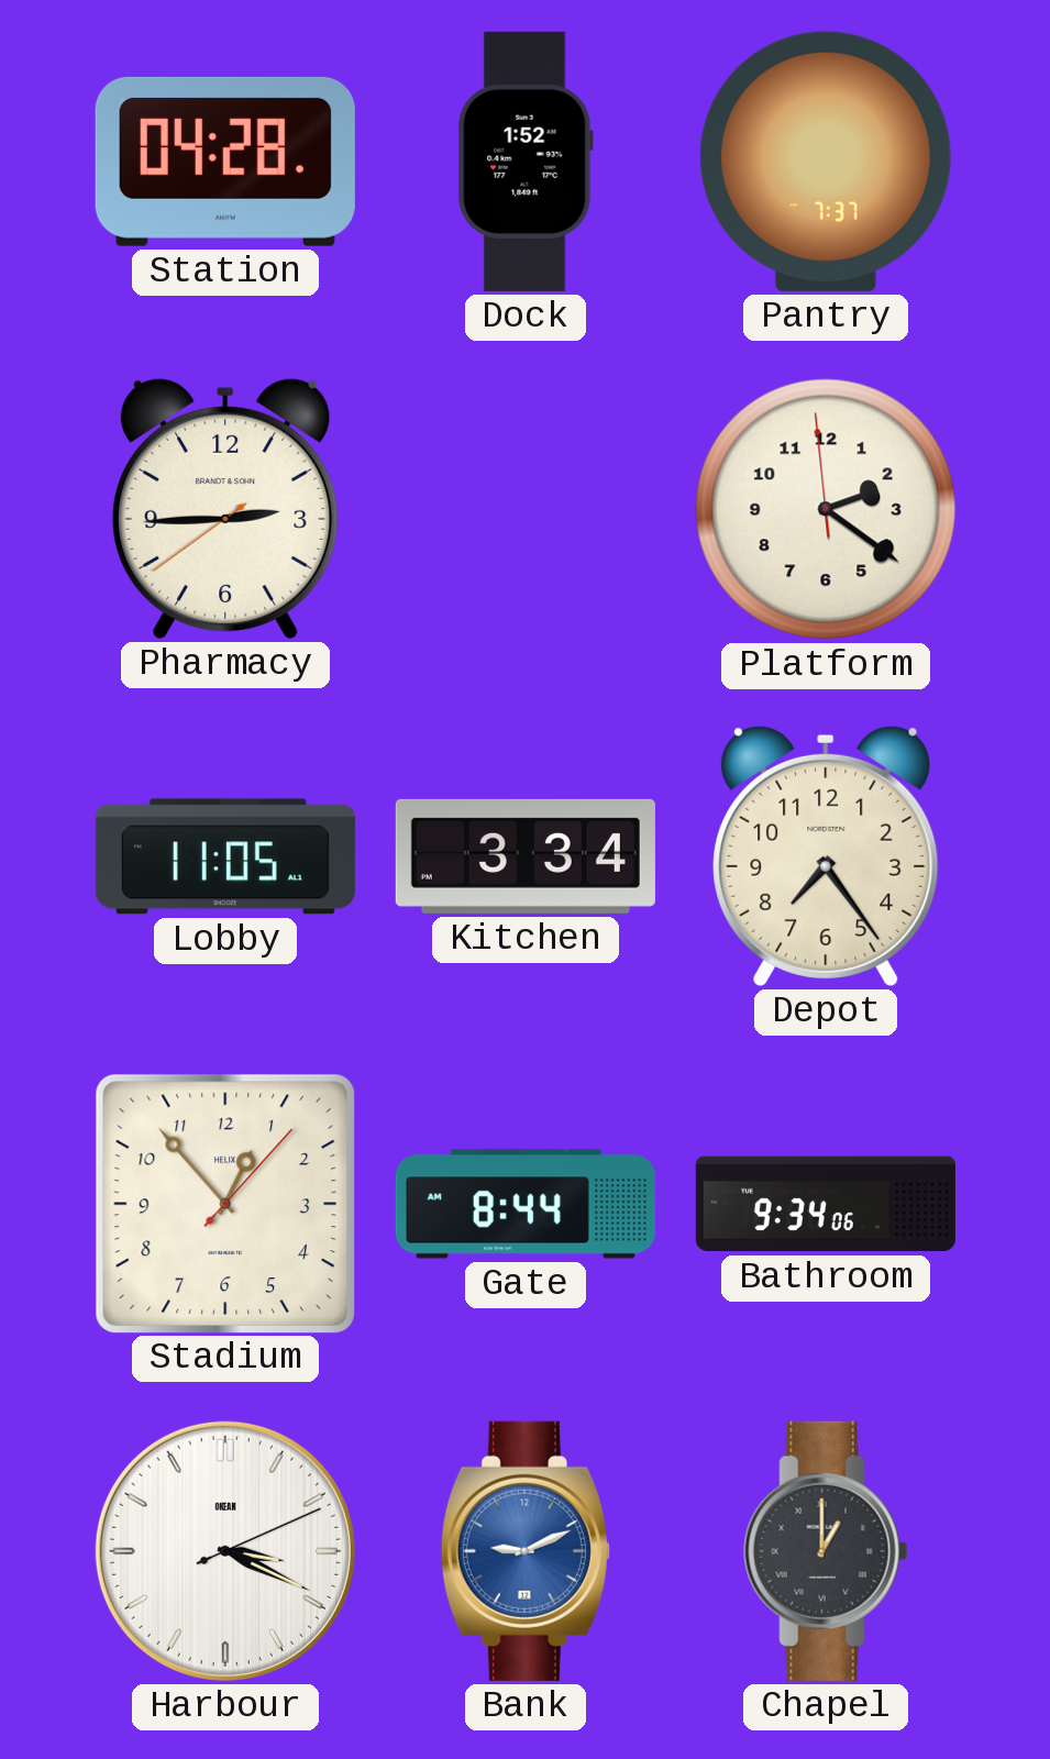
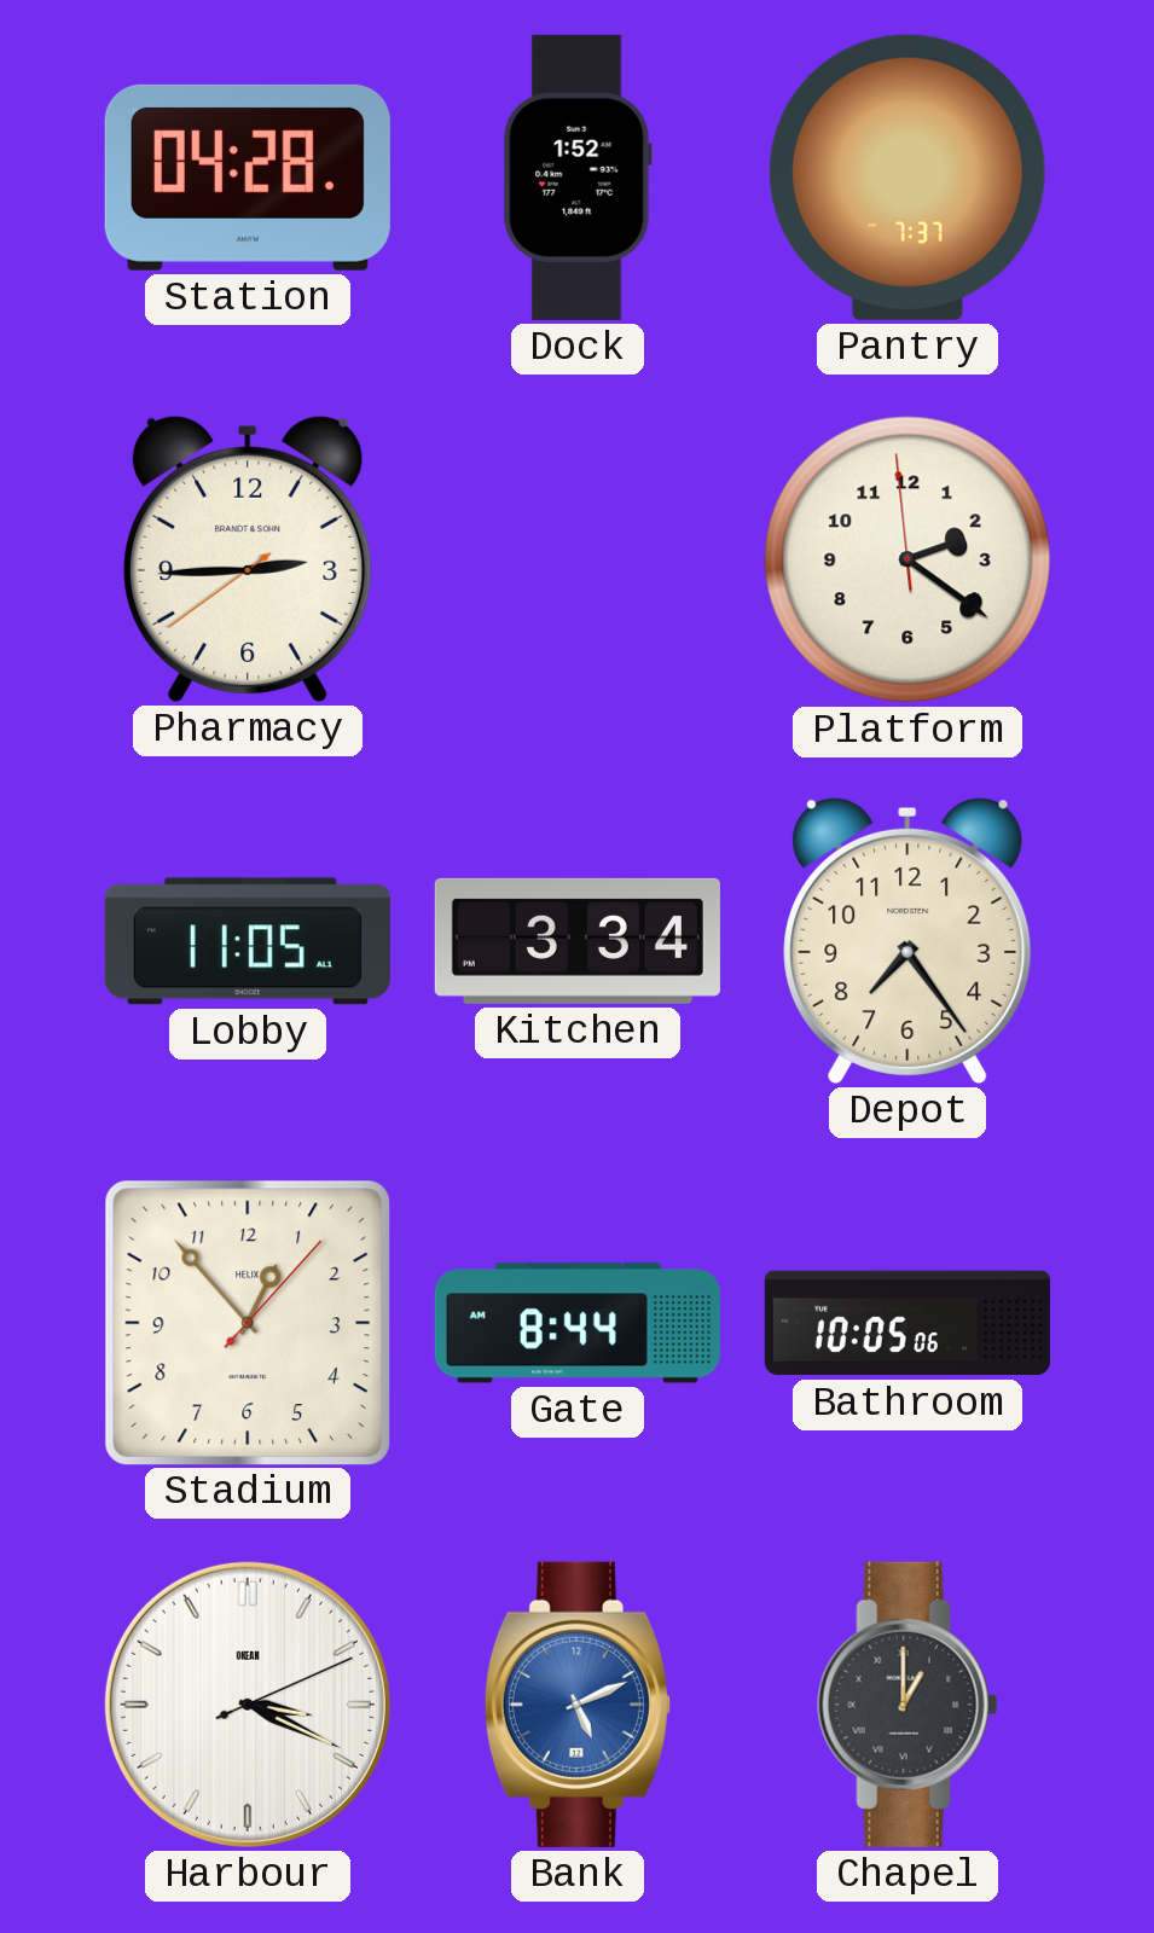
Bathroom: 9:34 -> 10:05 (907, 1323)
Bank: 9:11 -> 5:11 (578, 1705)
